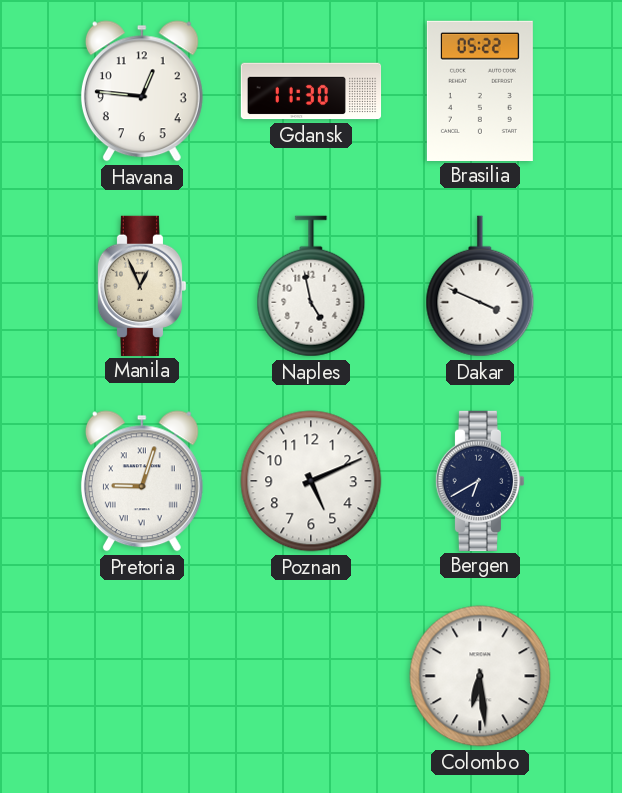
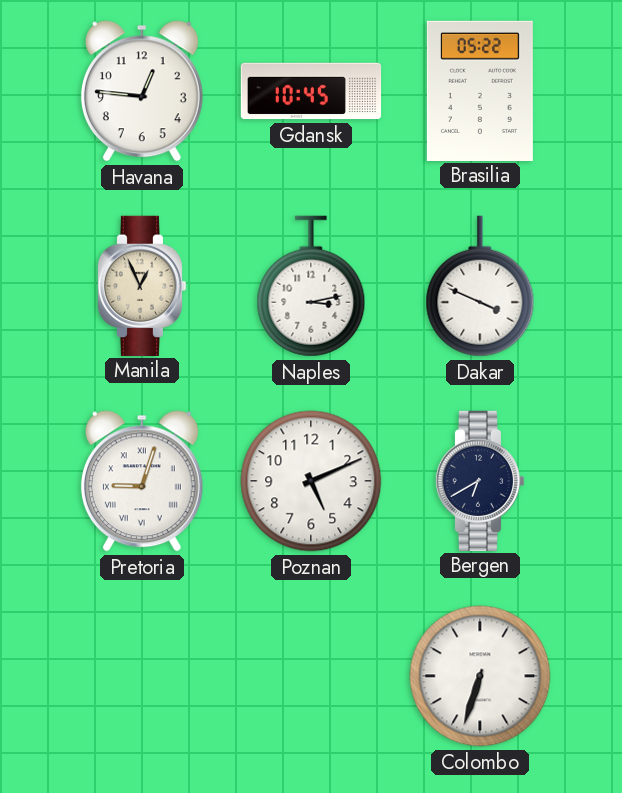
Gdansk: 11:30 -> 10:45 (311, 91)
Naples: 4:58 -> 3:13 (311, 286)
Colombo: 6:29 -> 6:33 (480, 676)
